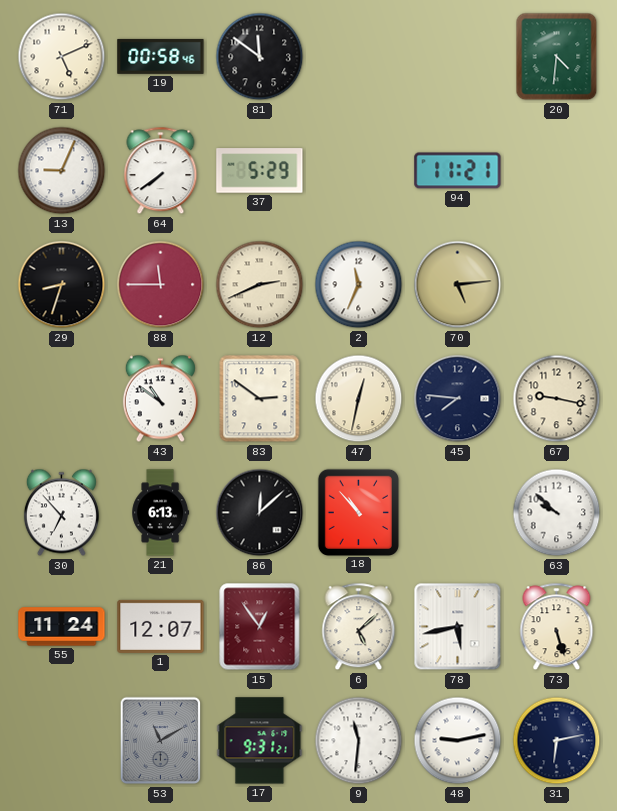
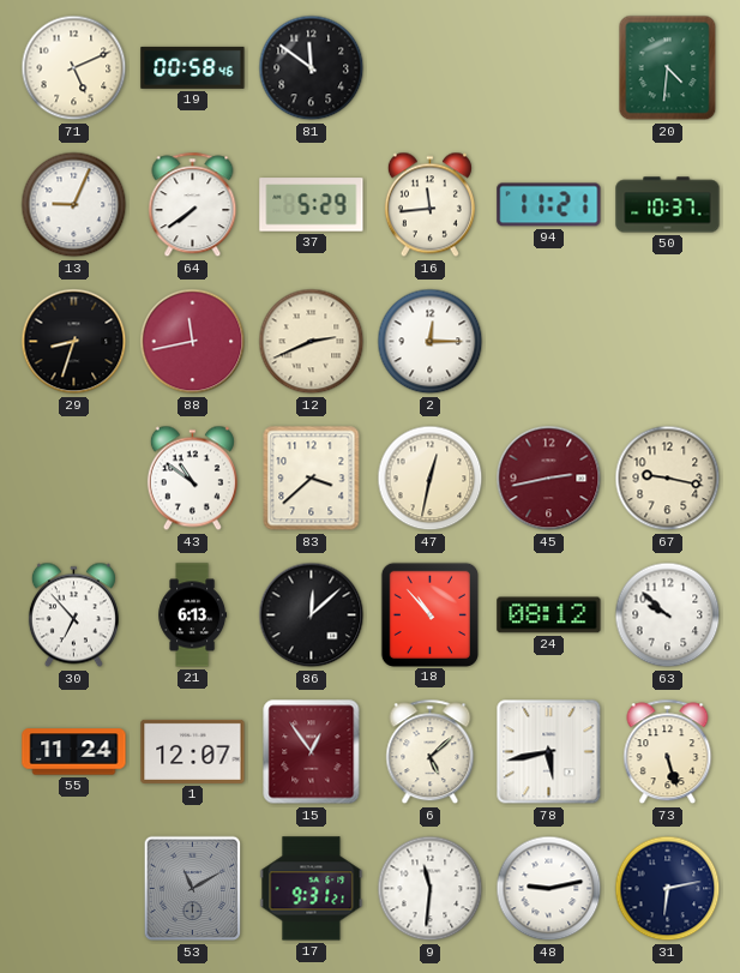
16: none -> 11:44 (429, 205)
50: none -> 10:37 (668, 205)
88: 11:45 -> 11:43 (193, 342)
2: 11:34 -> 12:15 (431, 342)
70: 5:14 -> none (458, 285)
83: 2:51 -> 3:38 (312, 479)
45: 7:46 -> 2:43 (549, 479)
45 dial: navy -> burgundy (549, 479)
24: none -> 08:12 (549, 615)
